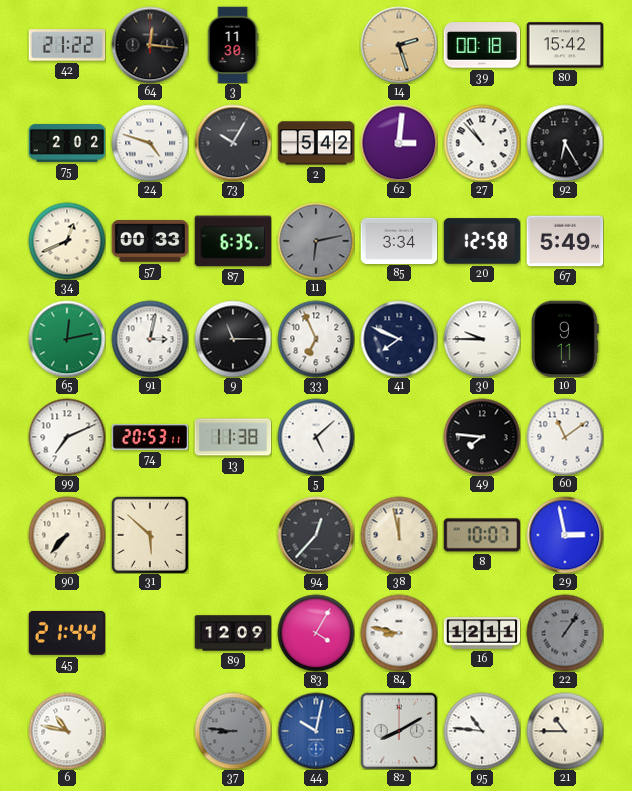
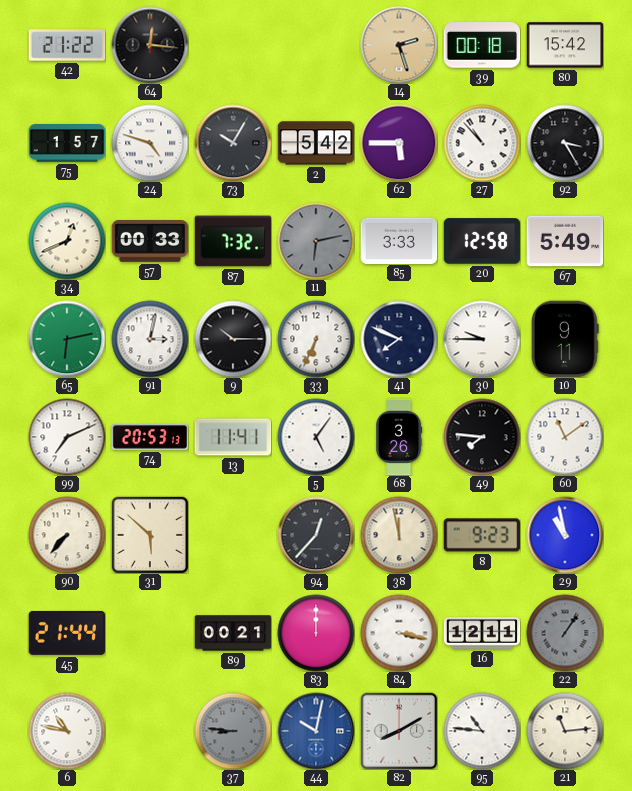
3: 11:30 -> none (233, 45)
75: 2:02 -> 1:57 (67, 144)
62: 3:01 -> 5:45 (399, 143)
92: 6:25 -> 3:25 (565, 143)
87: 6:35 -> 7:32 (233, 241)
85: 3:34 -> 3:33 (399, 240)
65: 12:13 -> 6:13 (67, 339)
9: 11:15 -> 10:15 (233, 339)
33: 6:56 -> 6:34 (316, 339)
74: 20:53:11 -> 20:53:13 (150, 437)
13: 11:38 -> 11:41 (233, 437)
5: 5:08 -> 5:06 (316, 437)
68: none -> 3:26 (400, 437)
8: 10:07 -> 9:23 (482, 535)
29: 2:58 -> 10:58 (565, 535)
89: 12:09 -> 00:21 (233, 633)
83: 4:05 -> 12:00 (316, 633)
84: 8:47 -> 3:17 (399, 633)
21: 10:45 -> 11:14 (565, 731)
